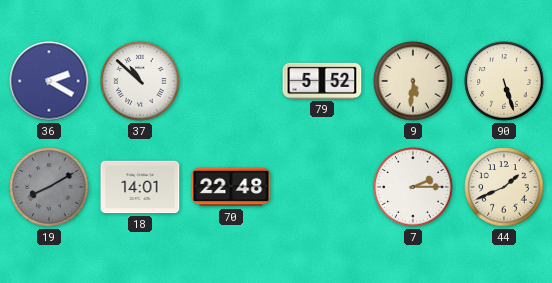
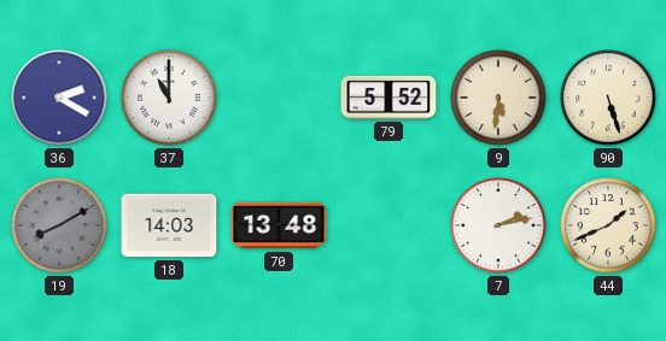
37: 10:52 -> 11:00 (169, 98)
18: 14:01 -> 14:03 (169, 225)
70: 22:48 -> 13:48 (279, 225)
7: 2:15 -> 2:13 (498, 225)
